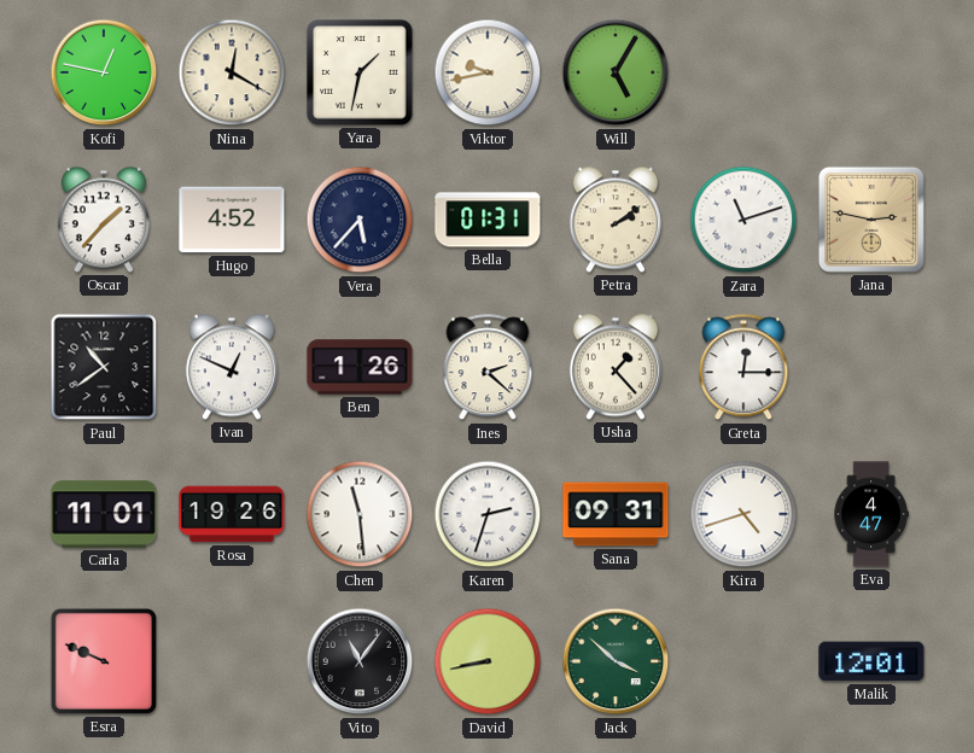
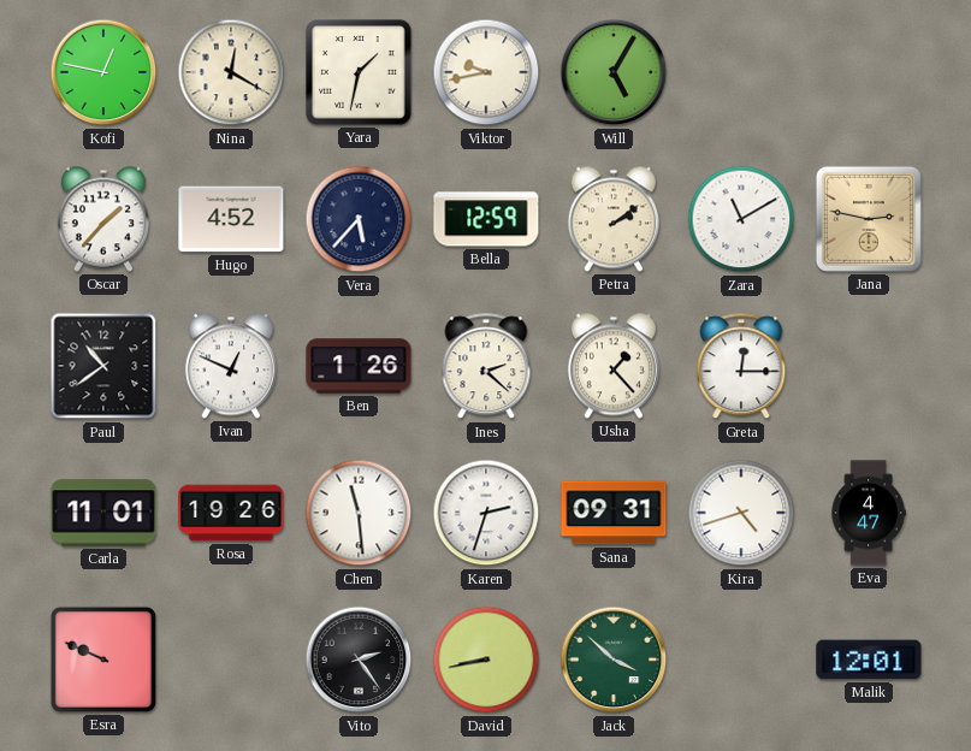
Bella: 01:31 -> 12:59 (486, 219)
Zara: 11:12 -> 11:10 (741, 219)
Vito: 11:06 -> 2:24 (359, 660)
